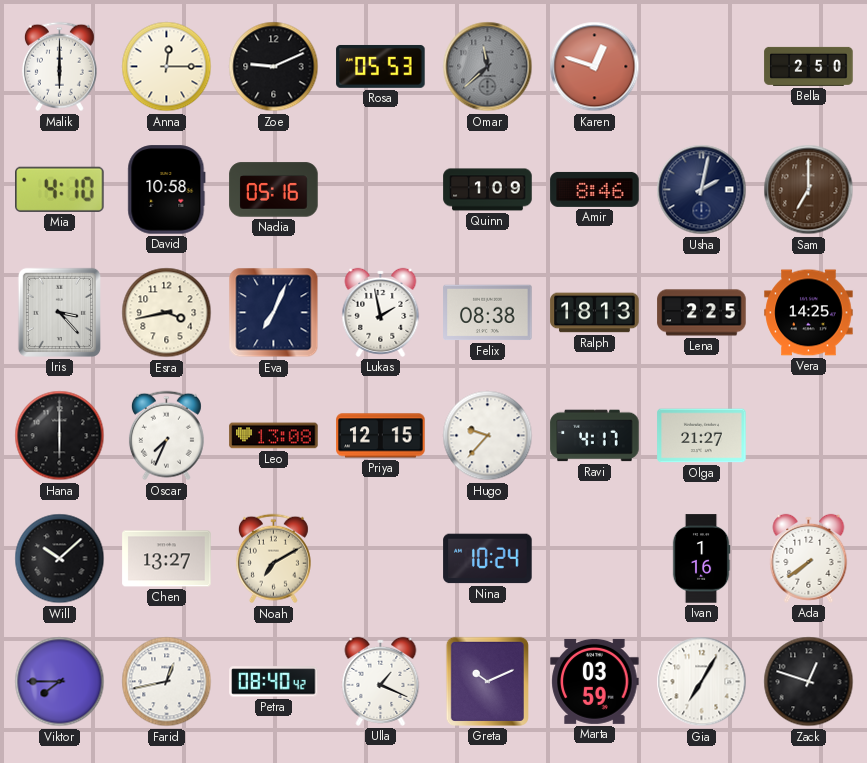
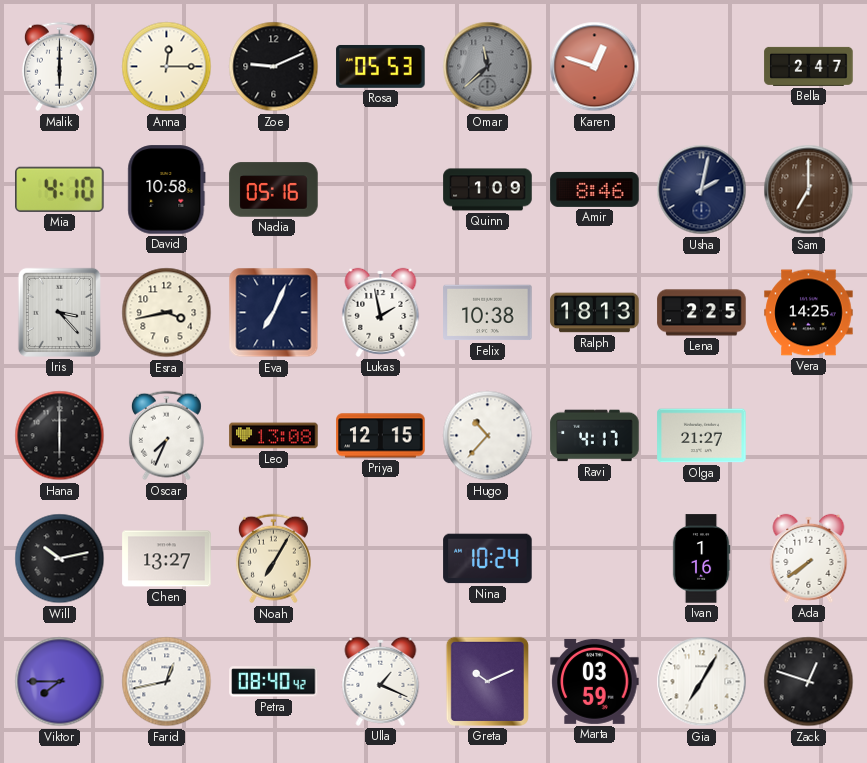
Bella: 2:50 -> 2:47 (809, 66)
Felix: 08:38 -> 10:38 (488, 313)
Hugo: 9:37 -> 10:37 (488, 436)
Will: 10:08 -> 10:13 (60, 559)
Noah: 7:10 -> 7:05 (273, 559)
